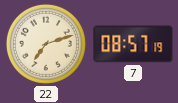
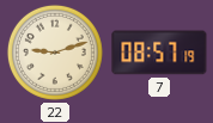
22: 7:12 -> 9:12 (55, 53)
